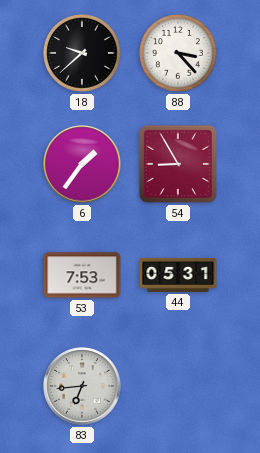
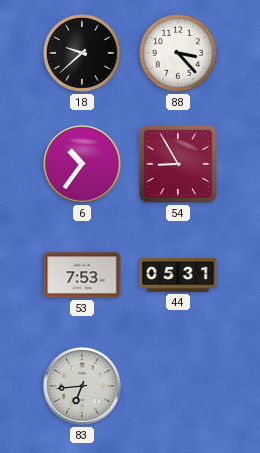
6: 1:36 -> 10:36 (82, 164)
